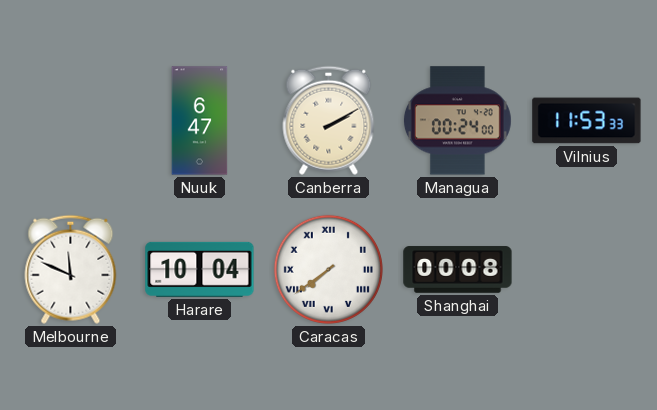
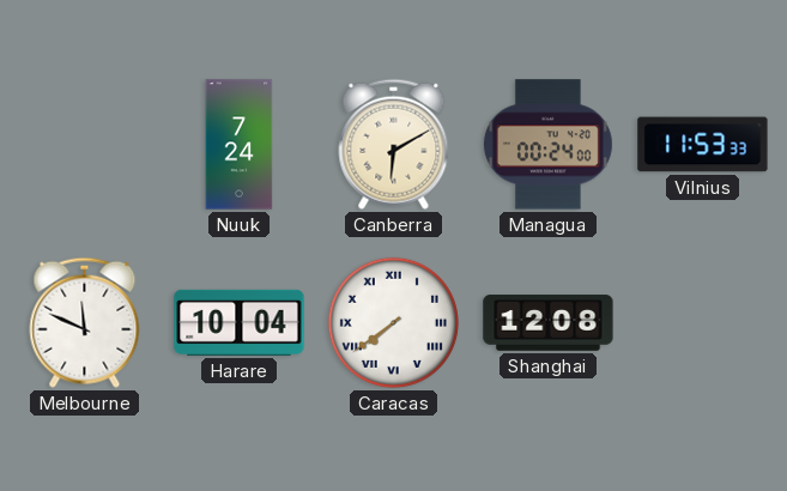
Nuuk: 6:47 -> 7:24 (240, 145)
Canberra: 2:10 -> 6:10 (394, 144)
Shanghai: 00:08 -> 12:08 (549, 323)
